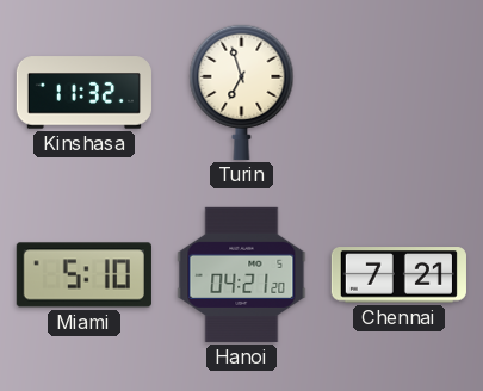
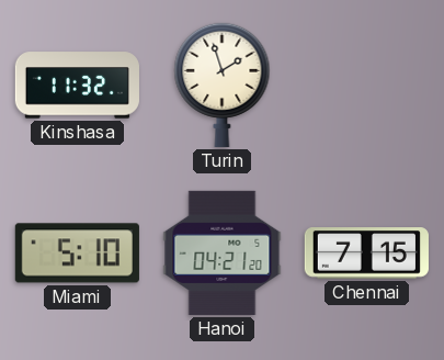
Turin: 6:57 -> 1:57 (223, 85)
Chennai: 7:21 -> 7:15 (366, 254)
